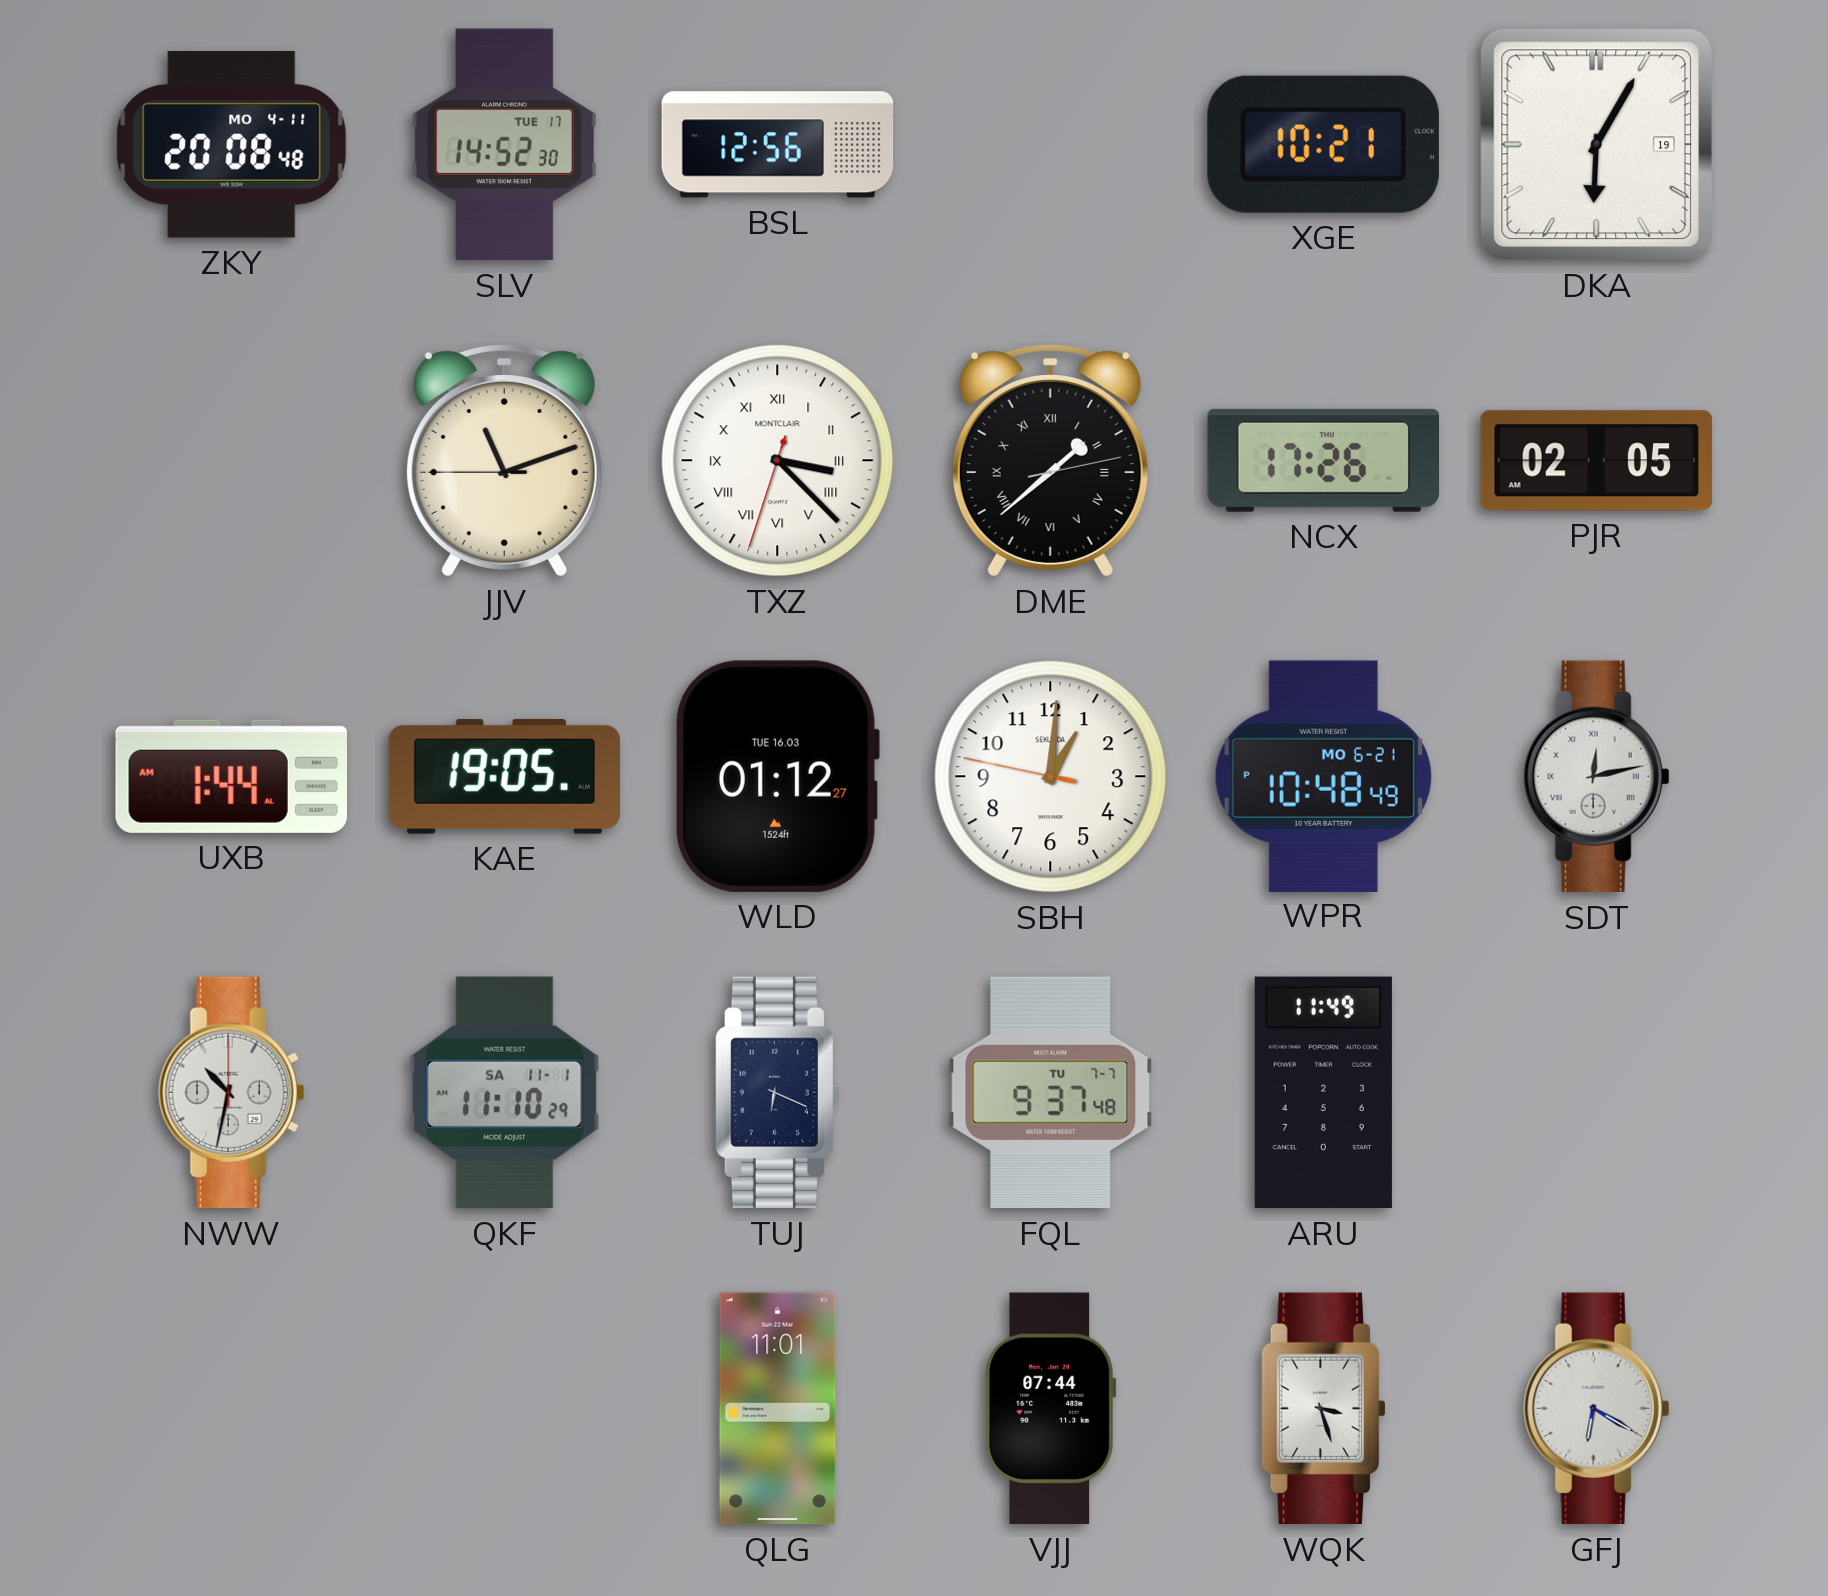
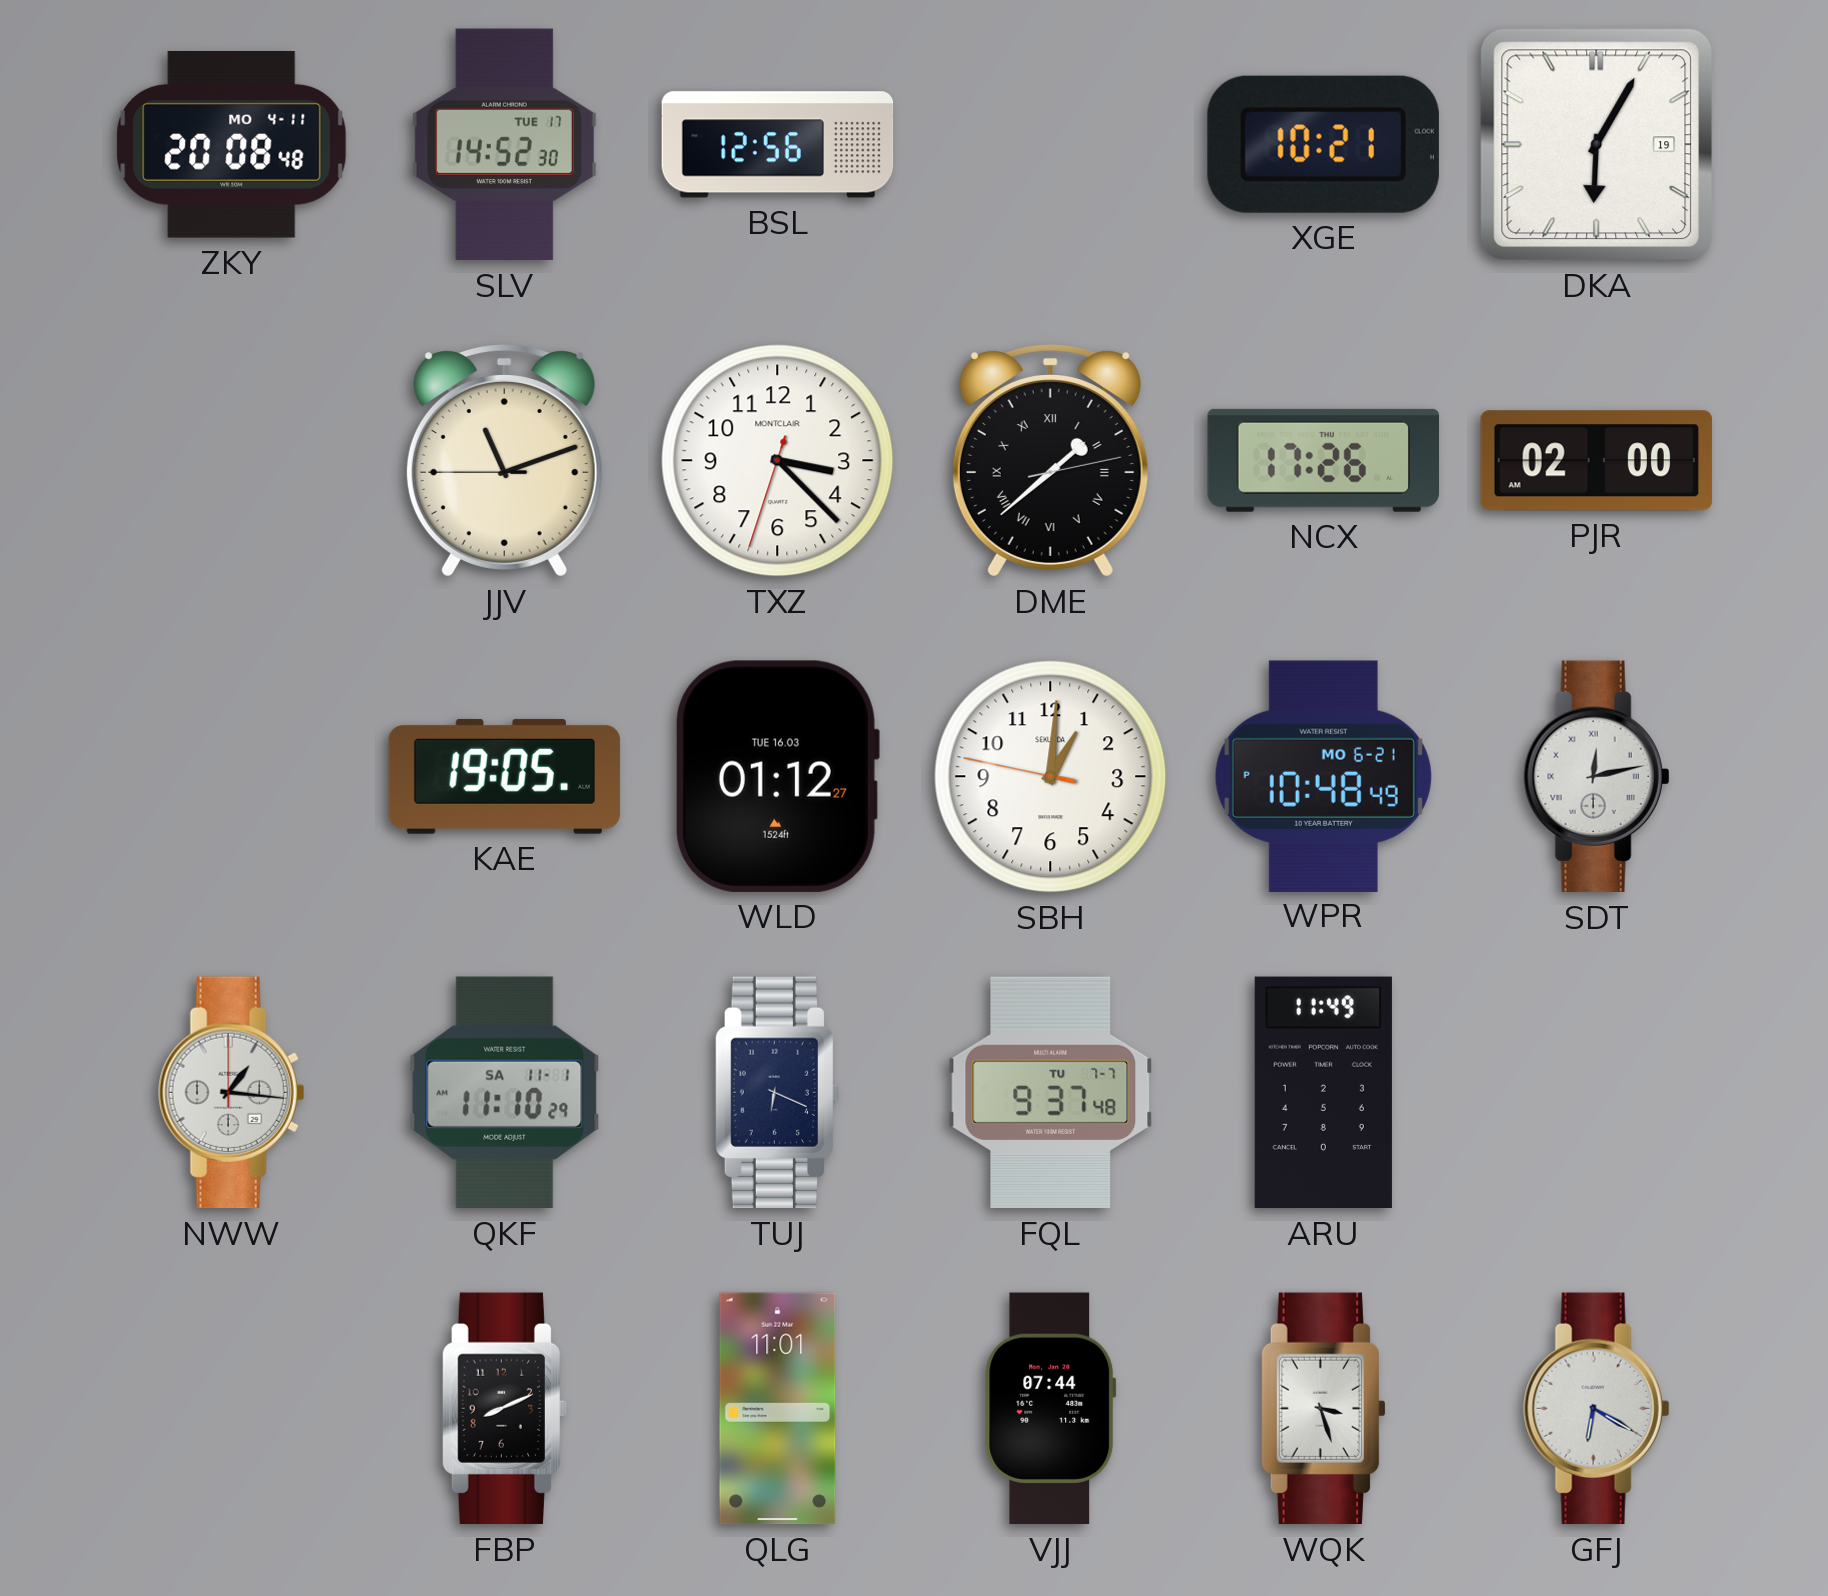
TXZ numerals: Roman -> Arabic (778, 461)
PJR: 02:05 -> 02:00 (1597, 461)
UXB: 1:44 -> none (231, 776)
NWW: 10:32 -> 1:16 (232, 1093)
FBP: none -> 8:11 (504, 1409)
